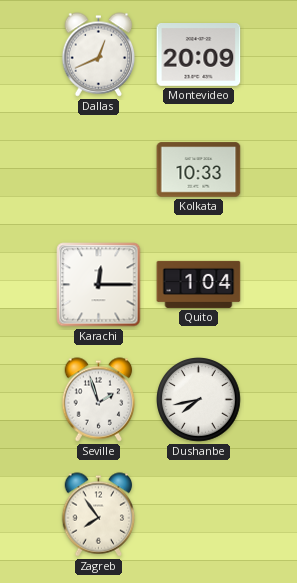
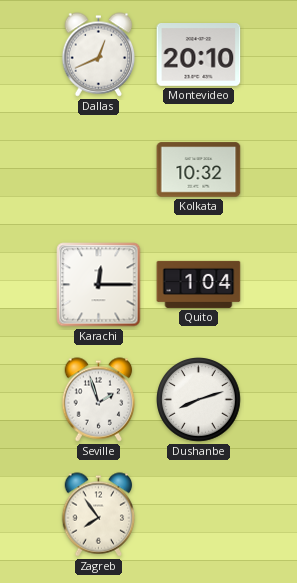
Montevideo: 20:09 -> 20:10 (199, 55)
Kolkata: 10:33 -> 10:32 (199, 170)
Dushanbe: 7:43 -> 8:12 (199, 400)
